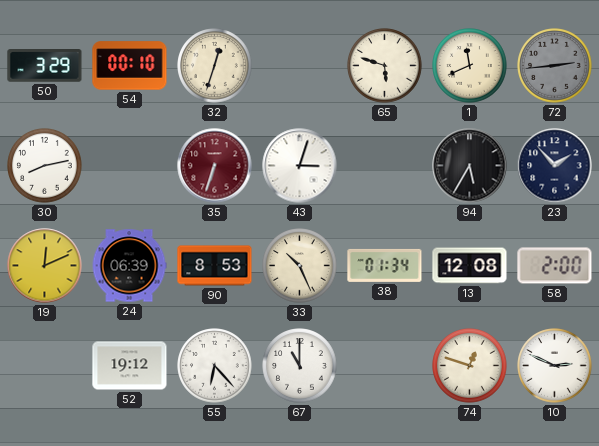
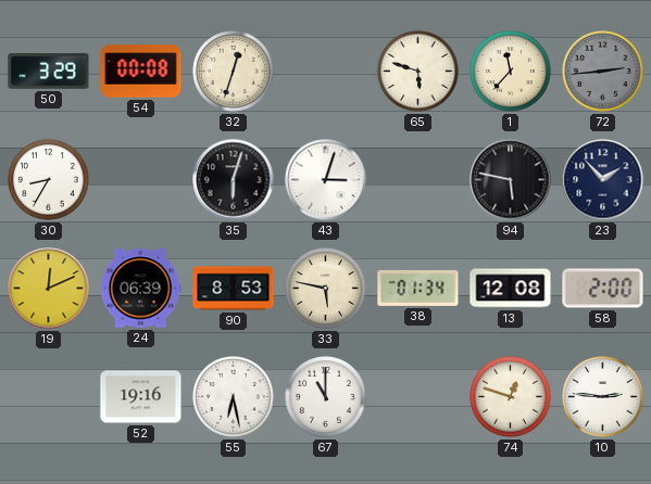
54: 00:10 -> 00:08 (141, 72)
1: 11:41 -> 11:37 (511, 72)
30: 8:13 -> 8:35 (49, 180)
35: 6:33 -> 6:03 (234, 180)
35 dial: burgundy -> black (234, 180)
94: 5:35 -> 5:47 (511, 180)
33: 10:26 -> 5:47 (326, 289)
52: 19:12 -> 19:16 (141, 397)
55: 6:23 -> 6:28 (234, 397)
10: 2:49 -> 2:46 (603, 397)
